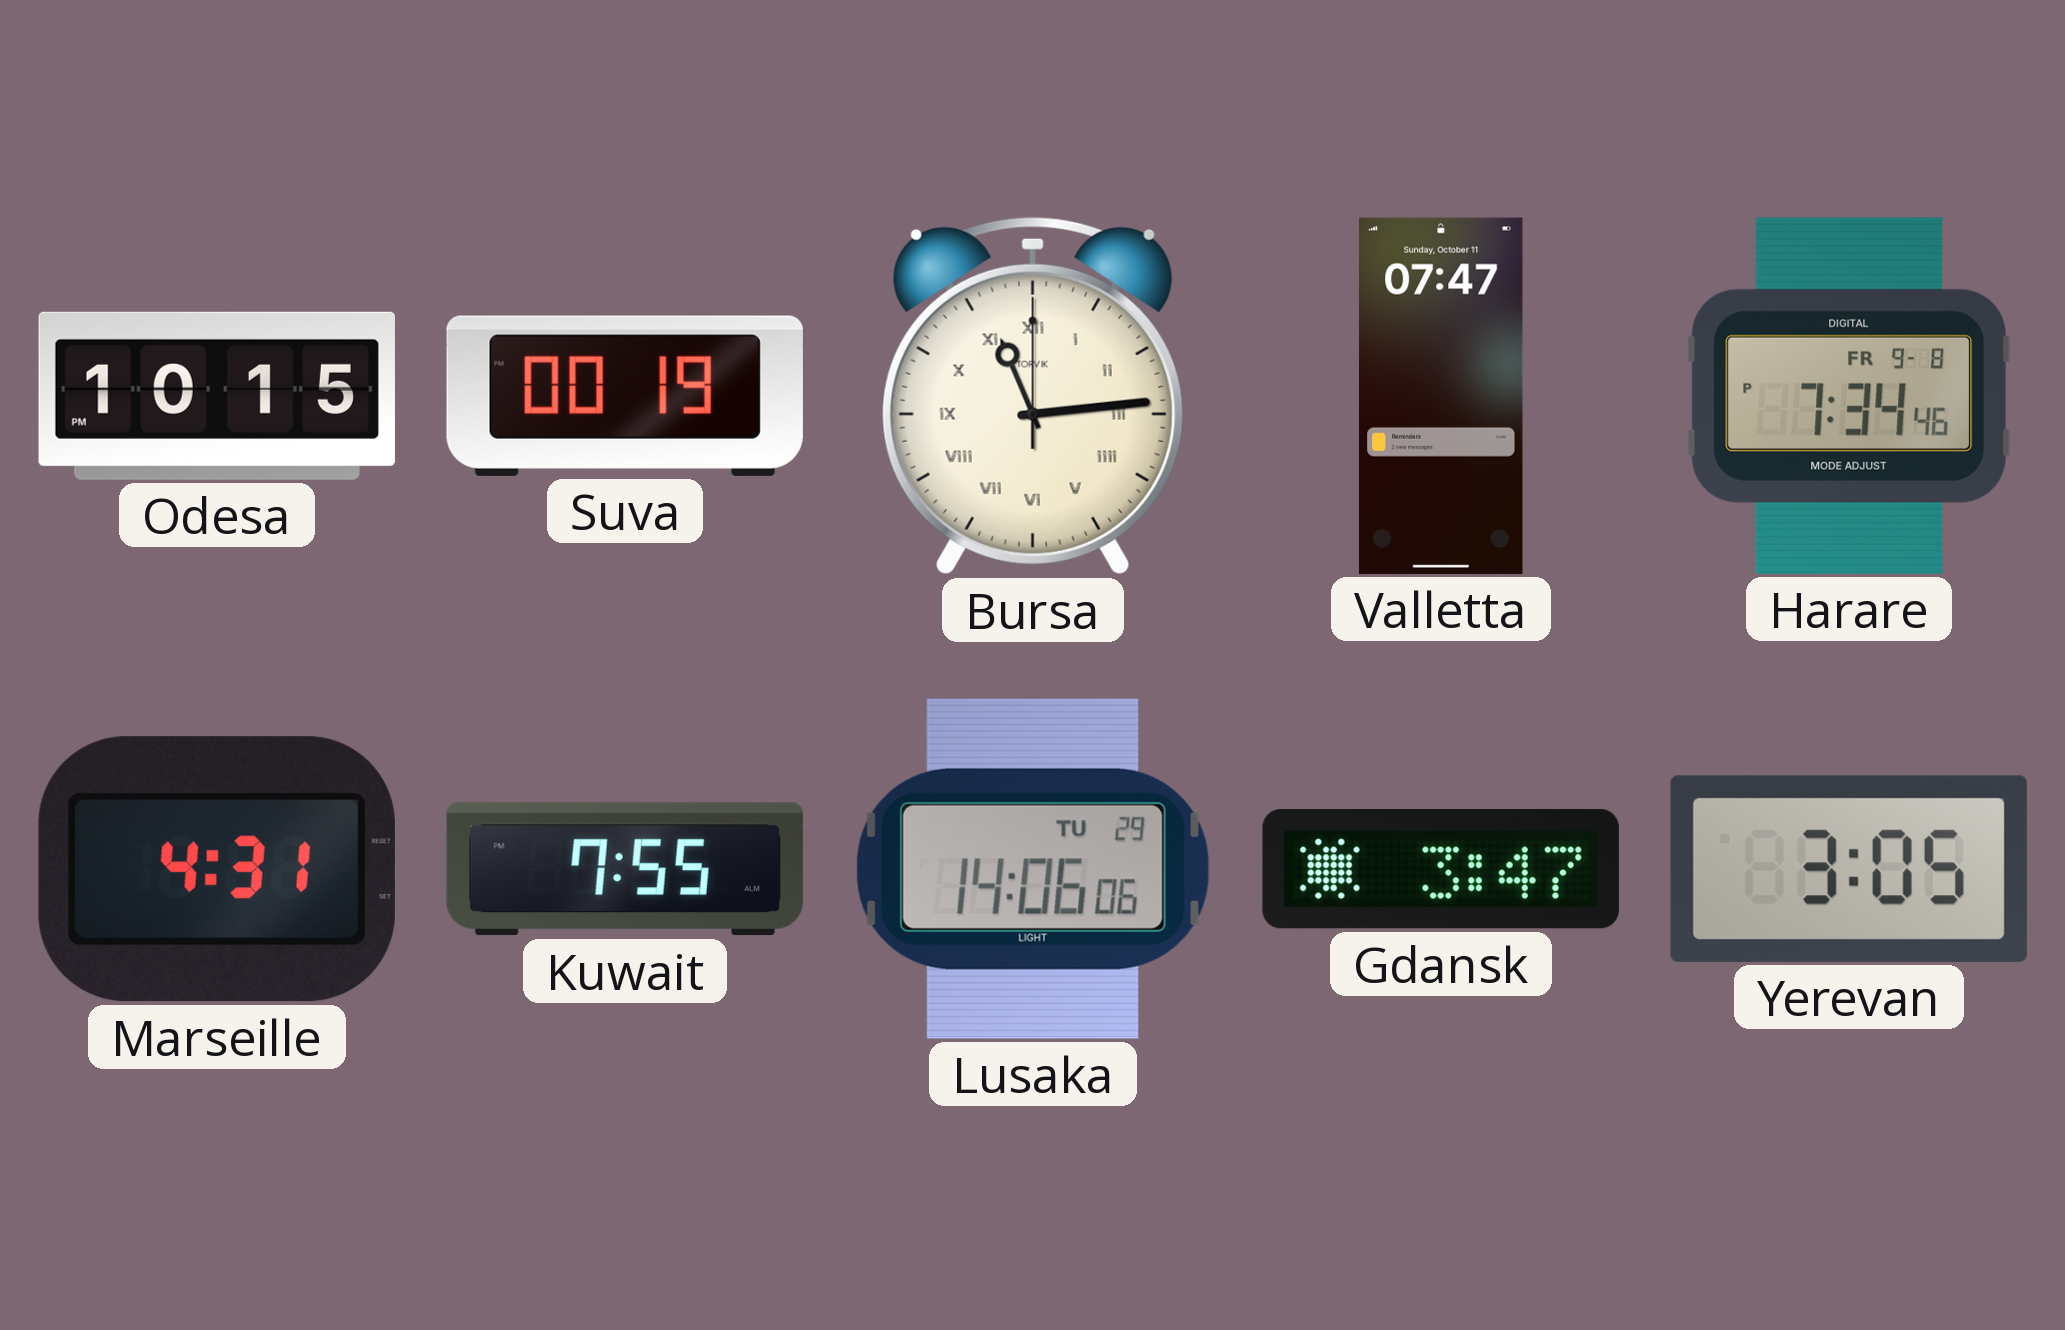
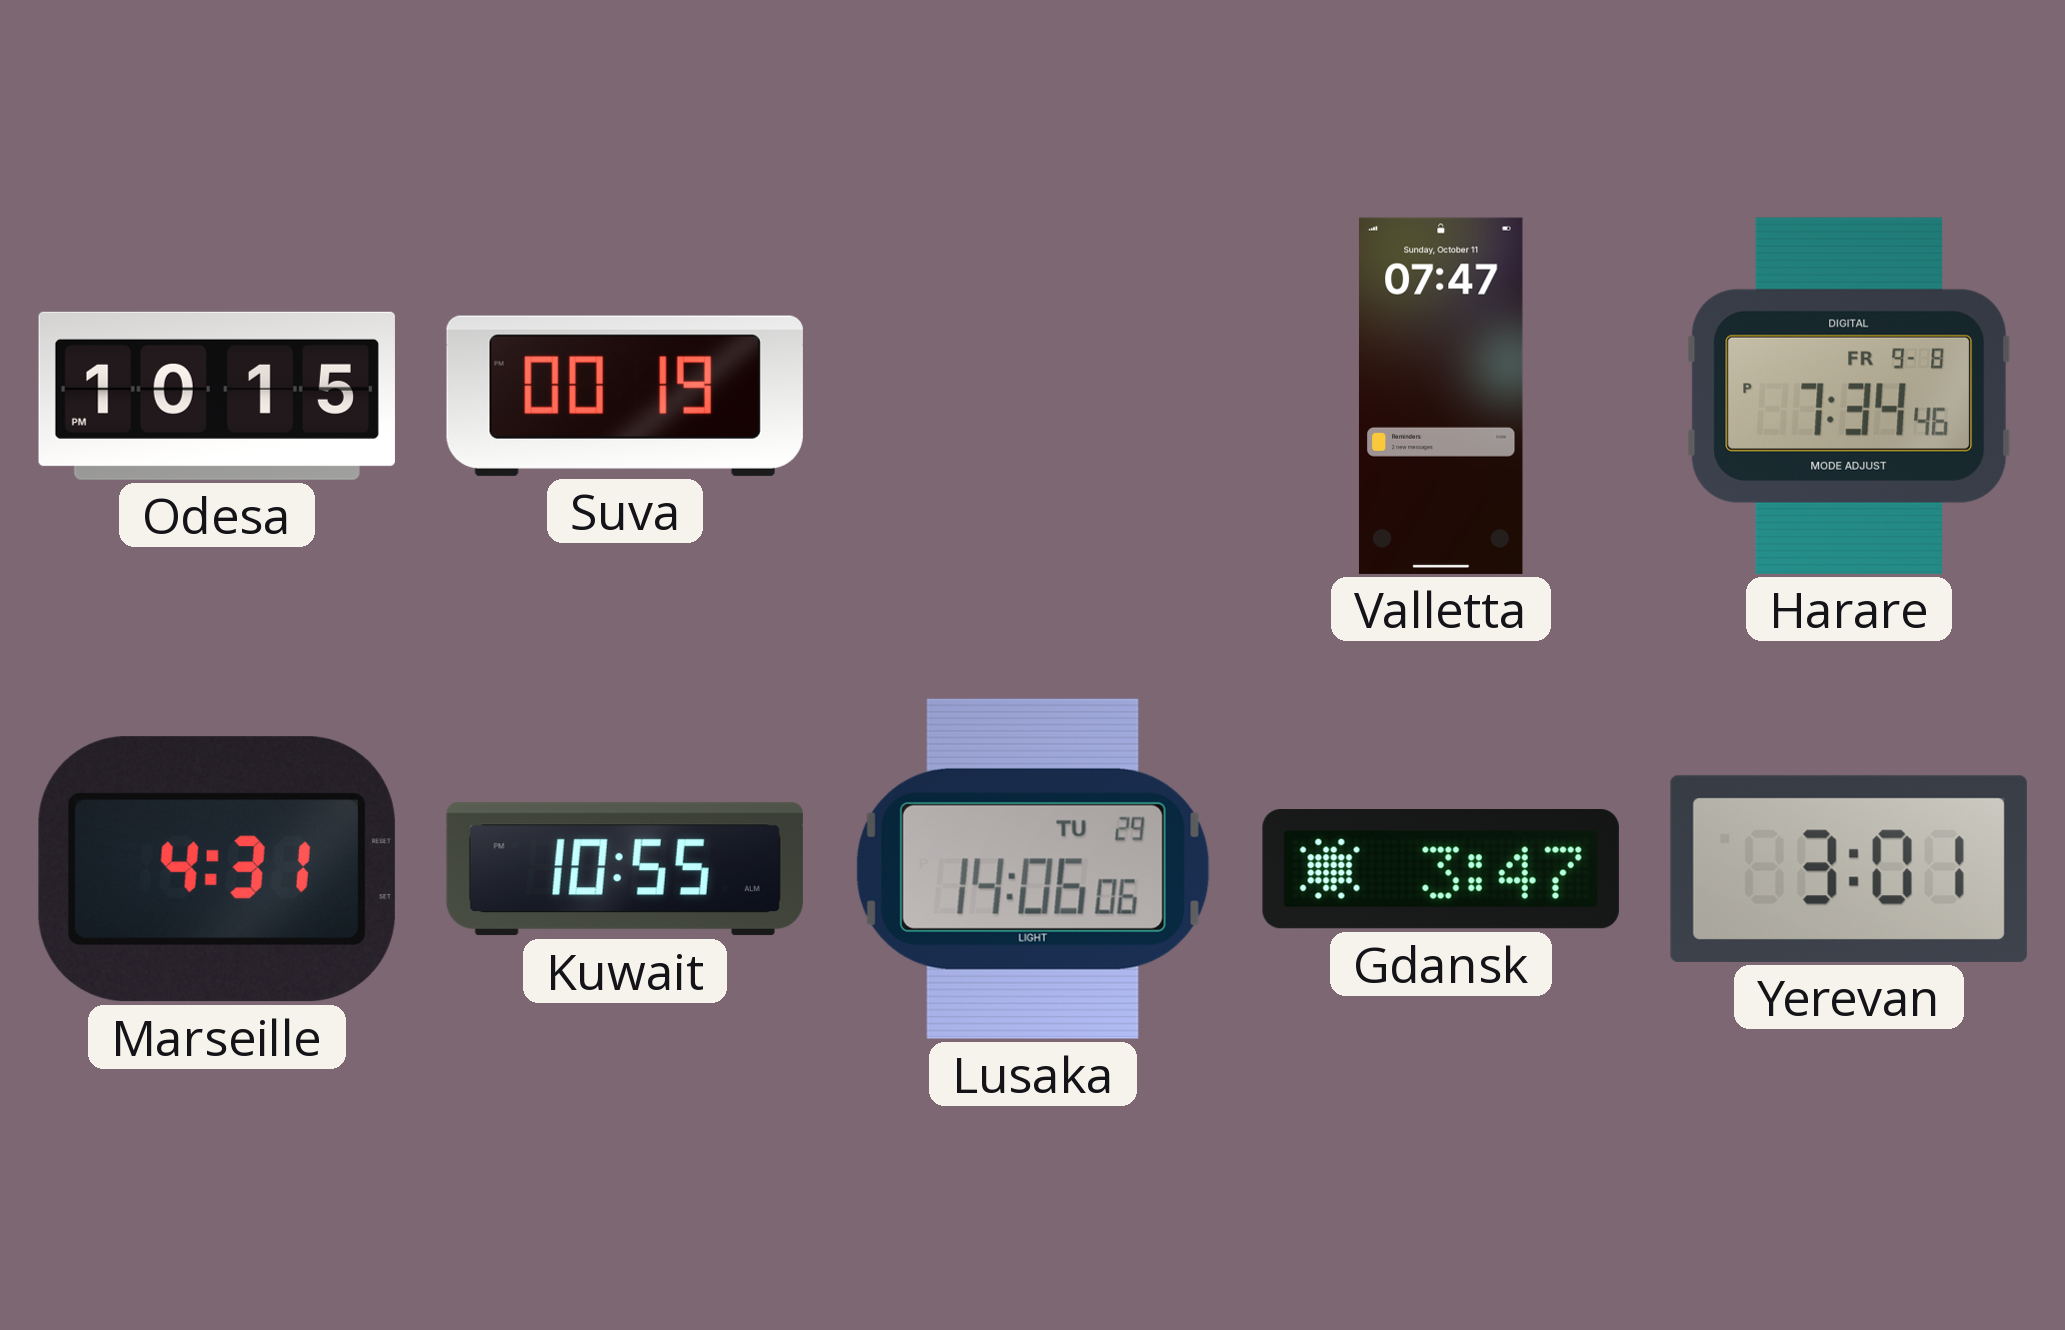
Bursa: 11:14 -> none (1033, 396)
Kuwait: 7:55 -> 10:55 (625, 869)
Yerevan: 3:05 -> 3:01 (1849, 869)
